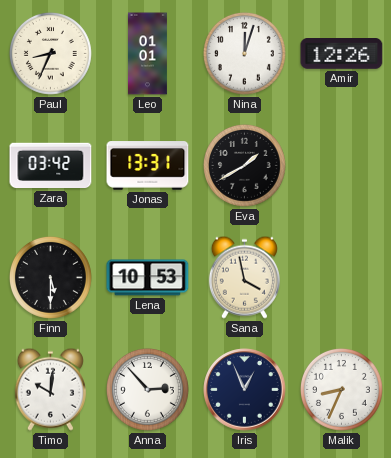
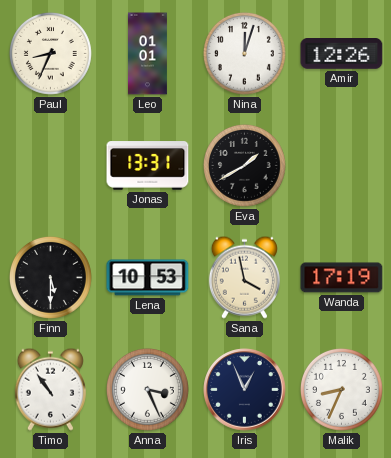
Zara: 03:42 -> none (51, 166)
Wanda: none -> 17:19 (342, 278)
Timo: 10:01 -> 10:54 (50, 389)
Anna: 2:53 -> 3:26 (147, 389)
